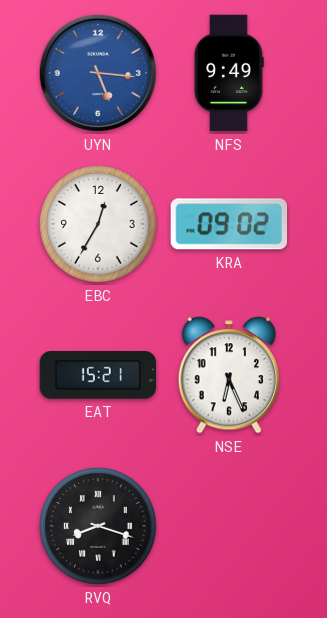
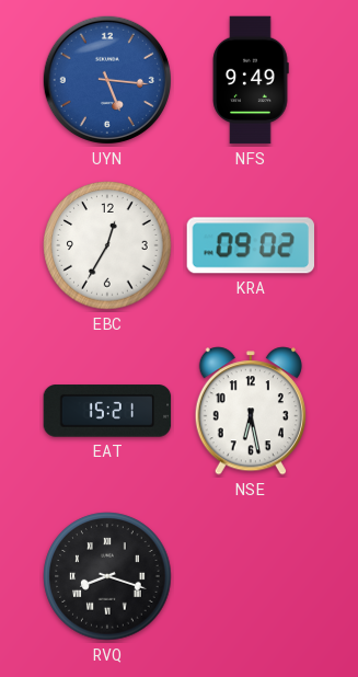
NSE: 6:26 -> 6:28 (251, 411)
